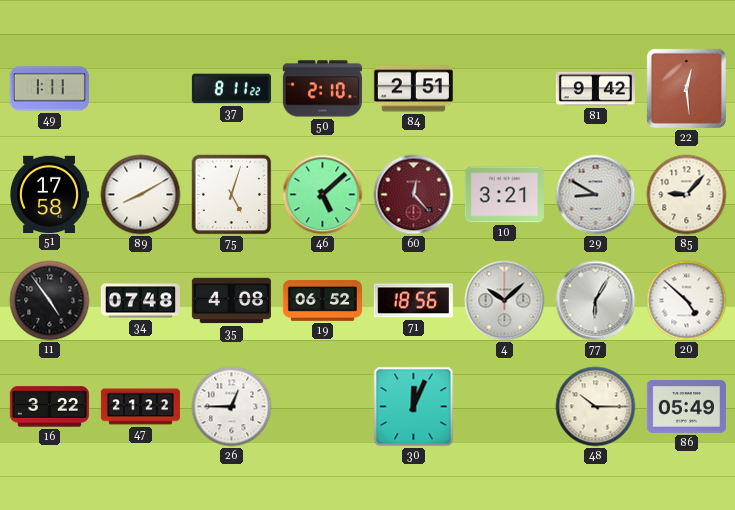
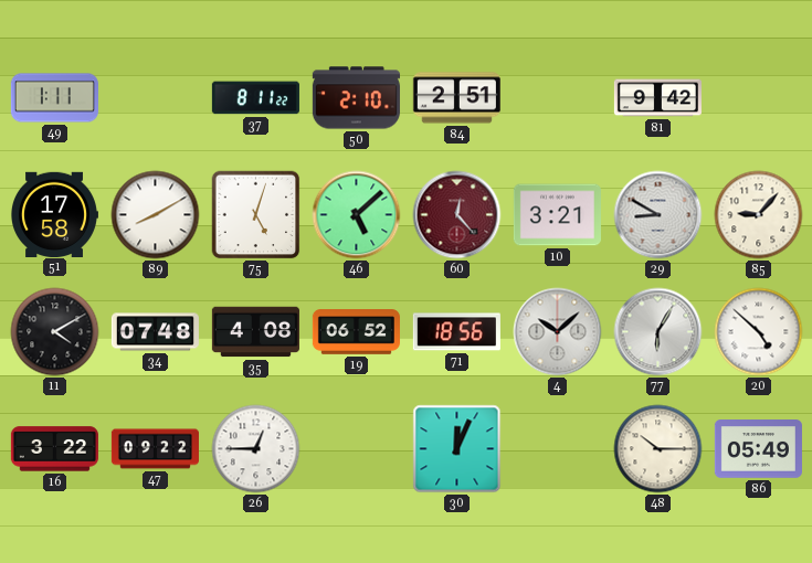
22: 12:29 -> none (686, 88)
11: 4:54 -> 4:10 (55, 332)
47: 21:22 -> 09:22 (155, 449)
